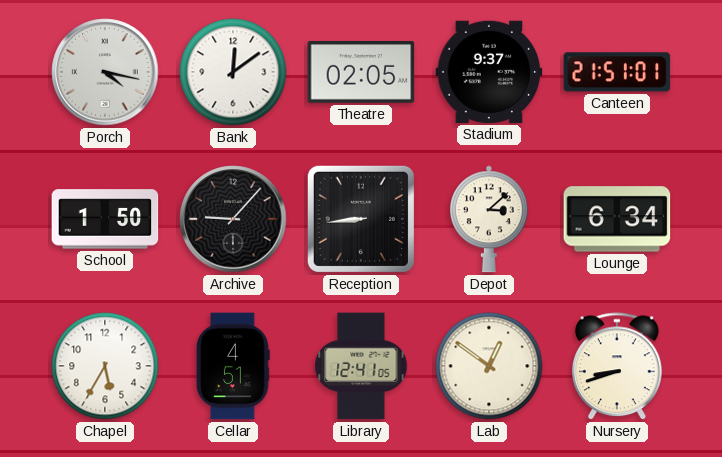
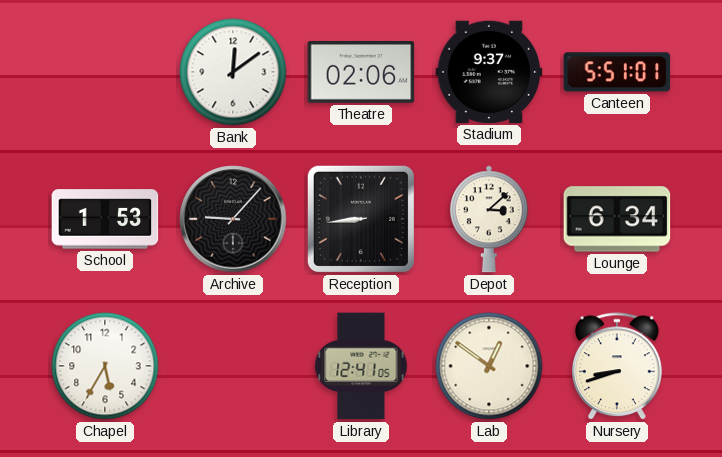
Porch: 4:17 -> none (105, 72)
Theatre: 02:05 -> 02:06 (361, 73)
Canteen: 21:51 -> 5:51 (617, 72)
School: 1:50 -> 1:53 (105, 219)
Cellar: 4:51 -> none (233, 366)
